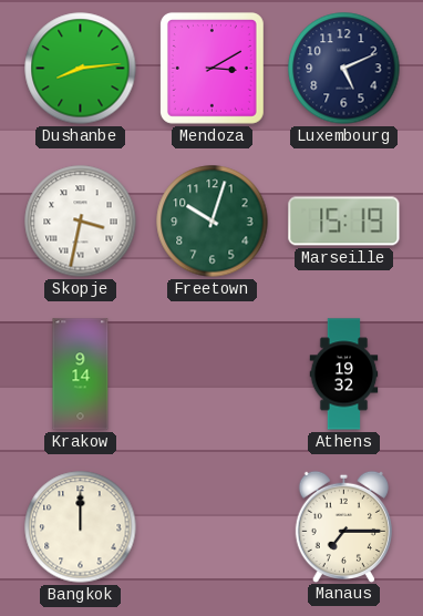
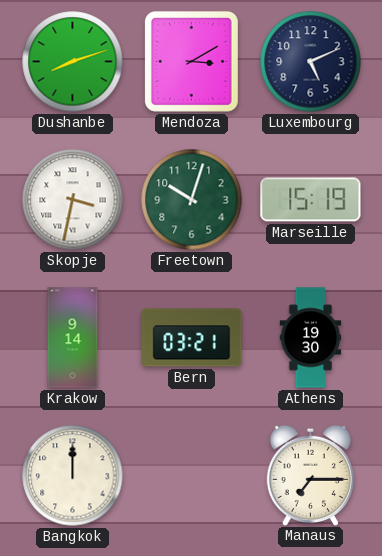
Dushanbe: 8:14 -> 8:12 (73, 62)
Bern: none -> 03:21 (192, 338)
Athens: 19:32 -> 19:30 (311, 338)
